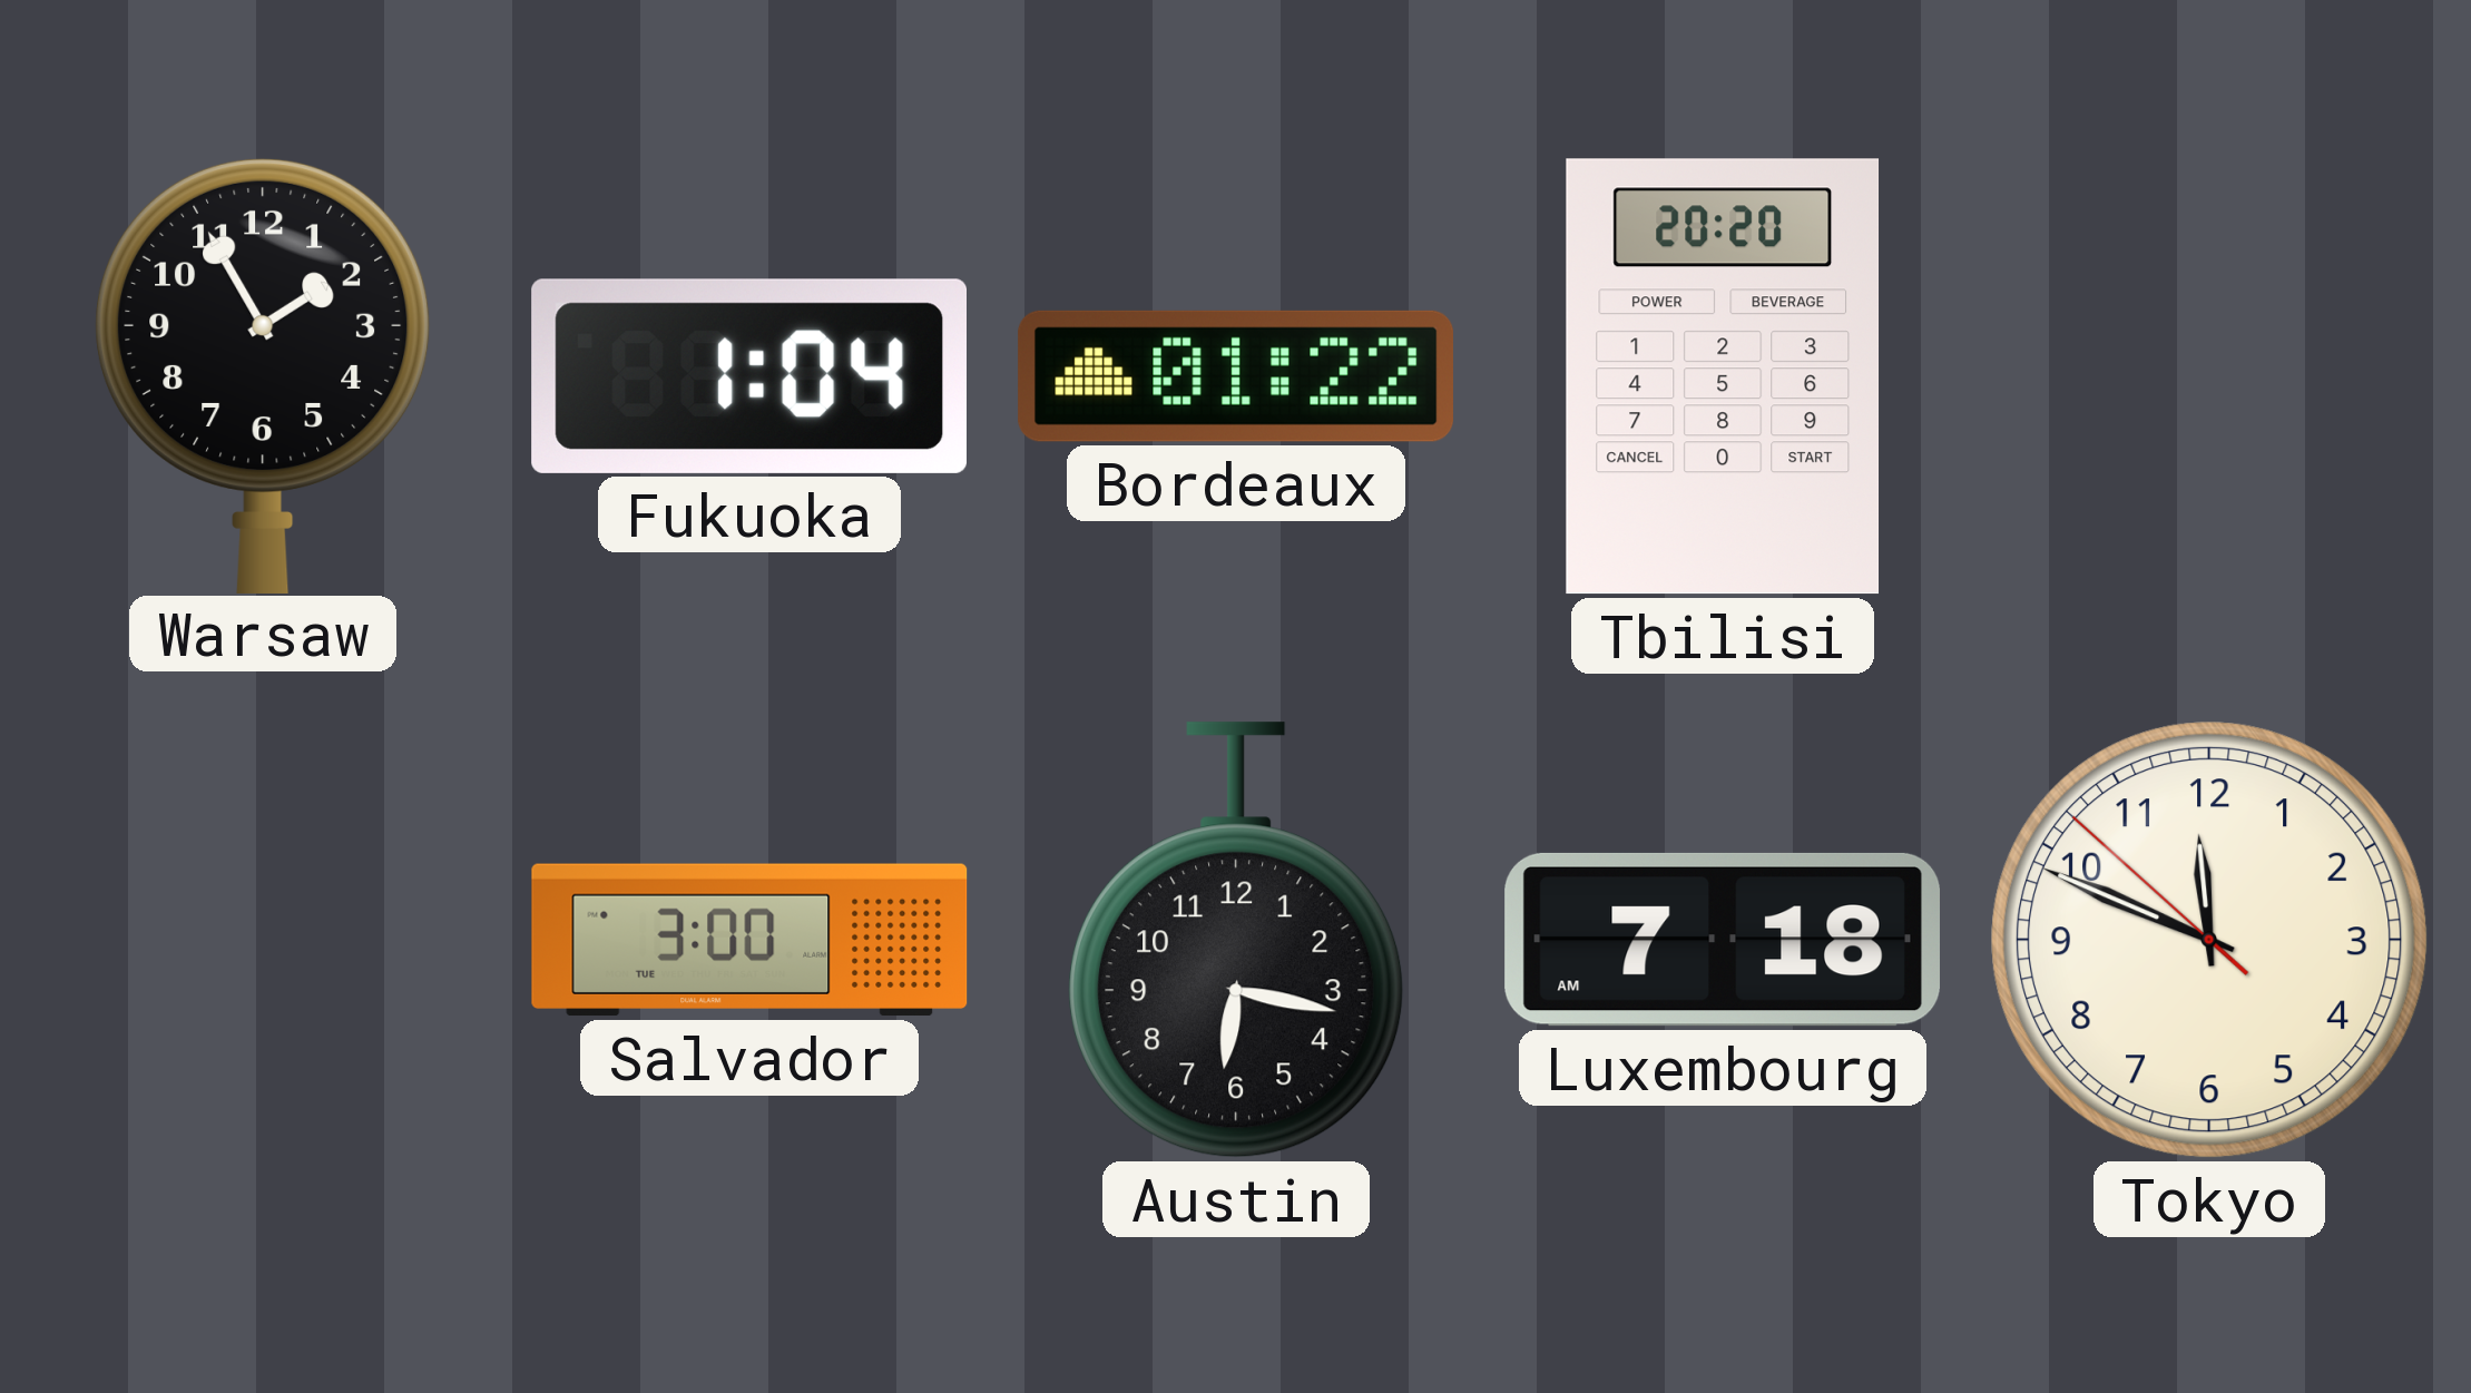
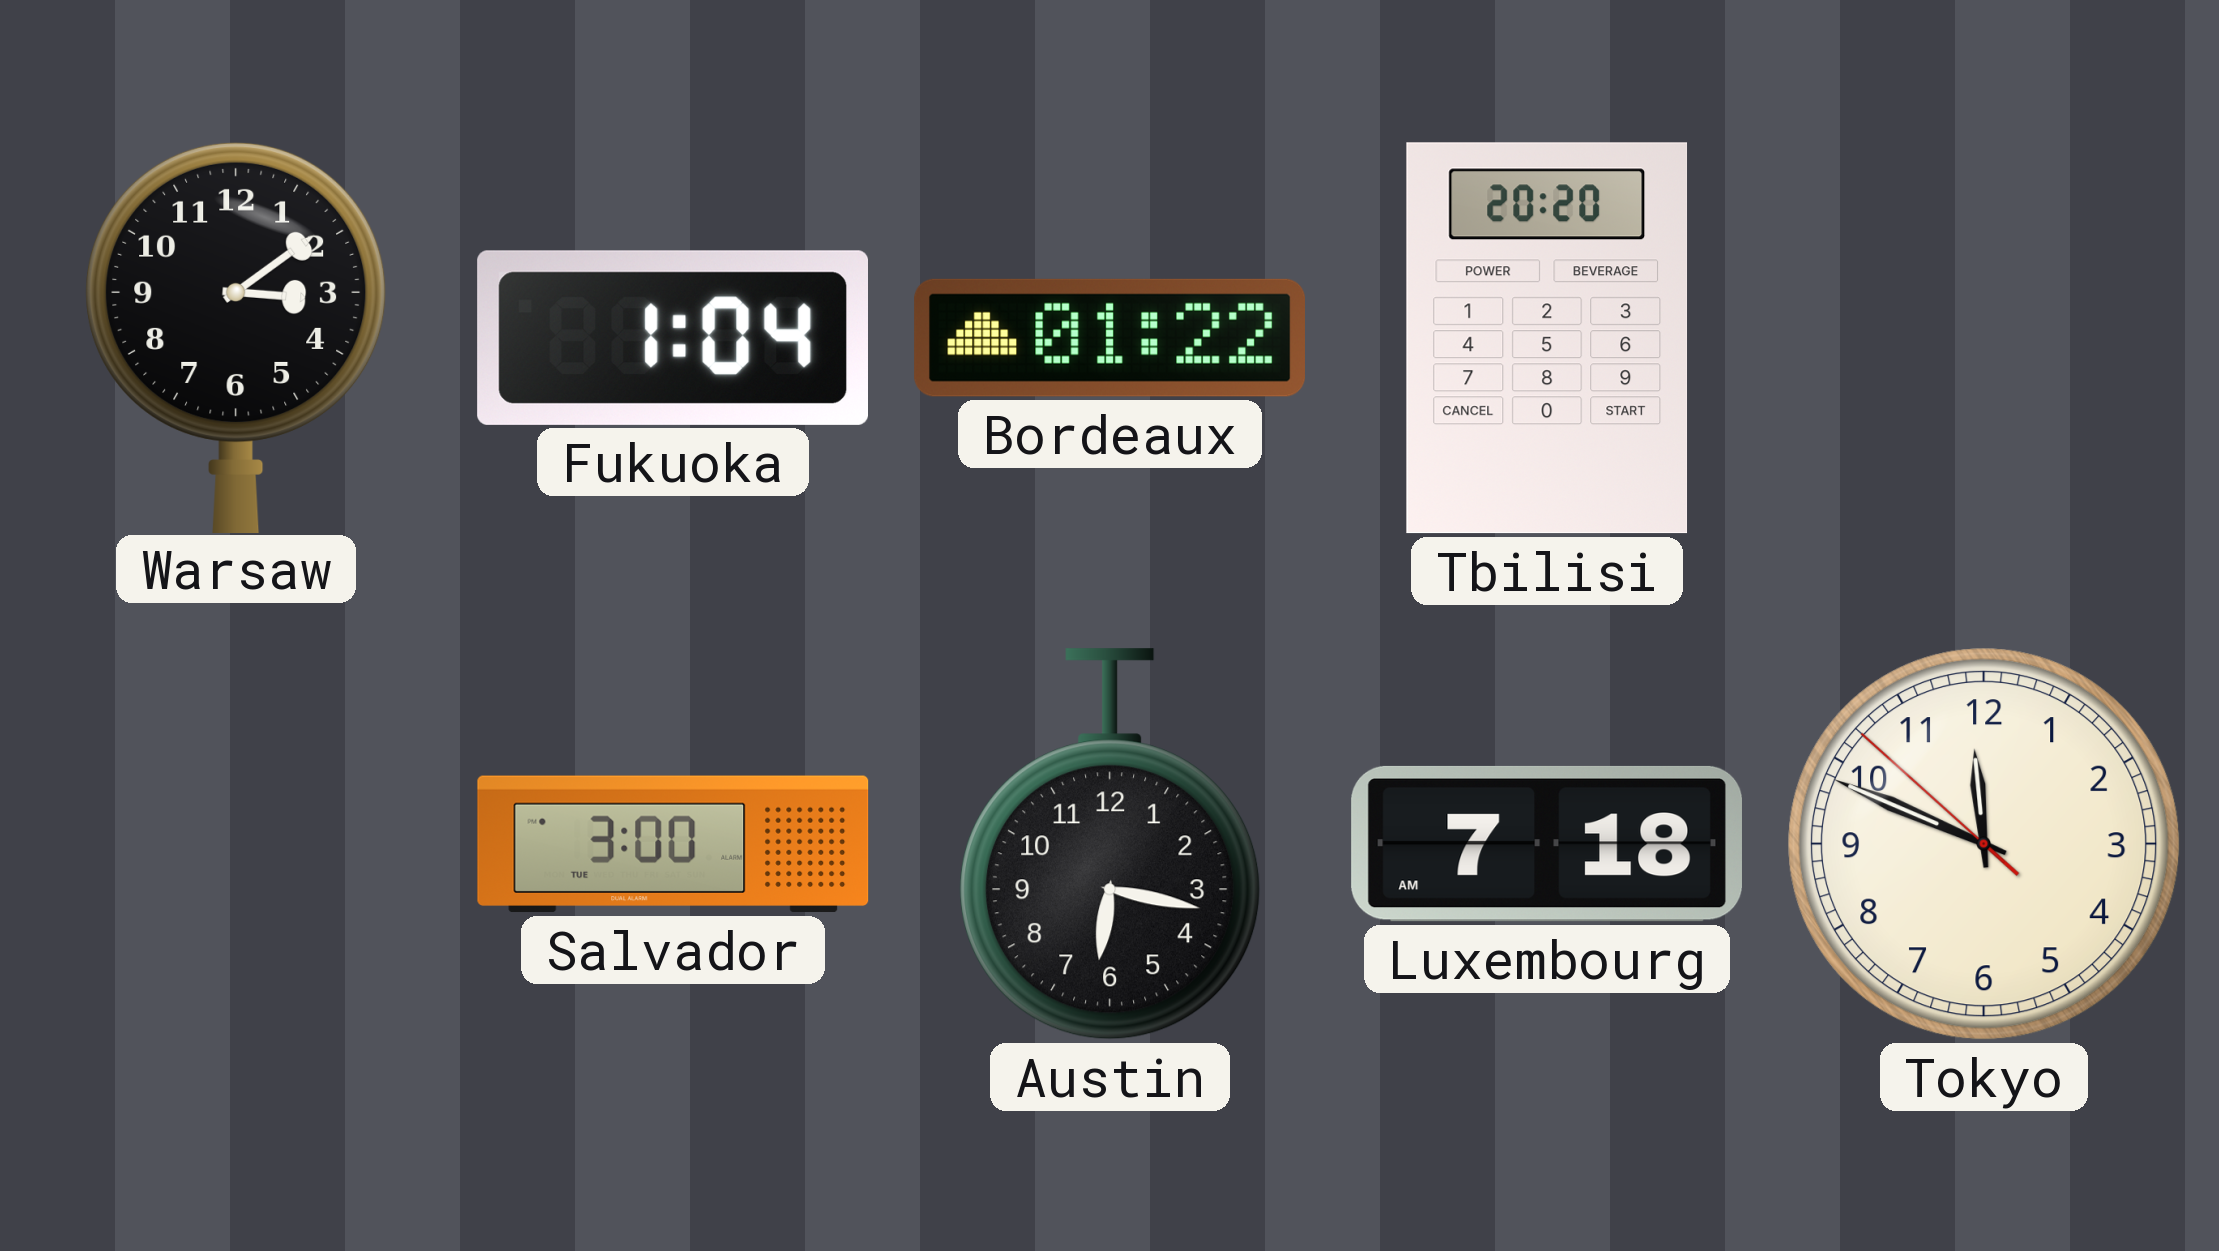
Warsaw: 1:55 -> 3:09 (236, 337)
